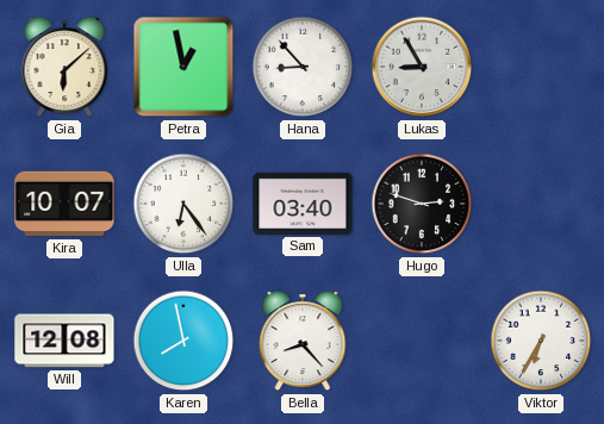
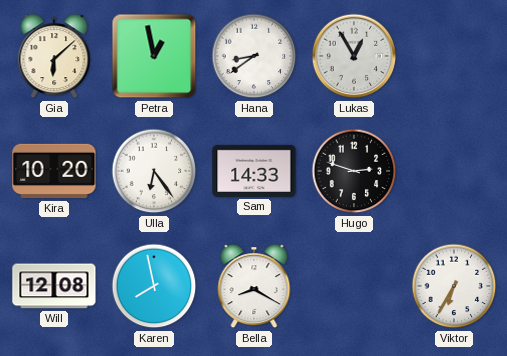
Hana: 8:53 -> 8:39 (254, 56)
Lukas: 8:55 -> 12:55 (354, 56)
Kira: 10:07 -> 10:20 (54, 171)
Sam: 03:40 -> 14:33 (254, 171)
Bella: 8:23 -> 8:20 (254, 287)
